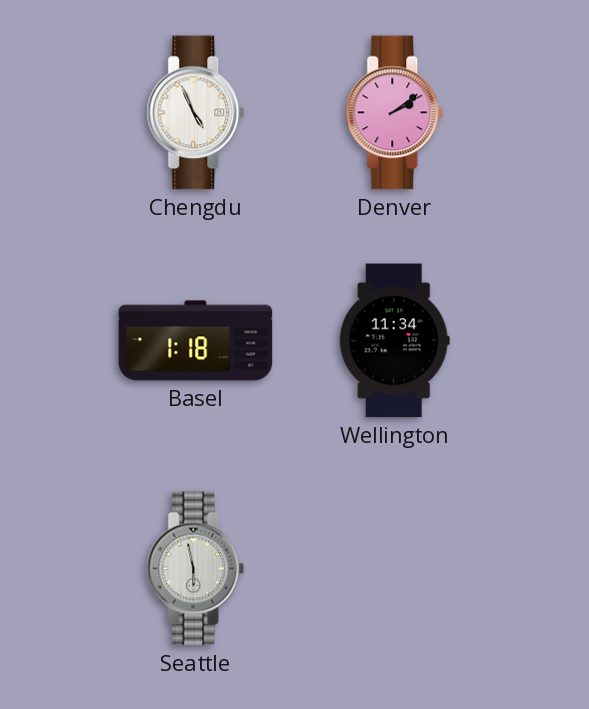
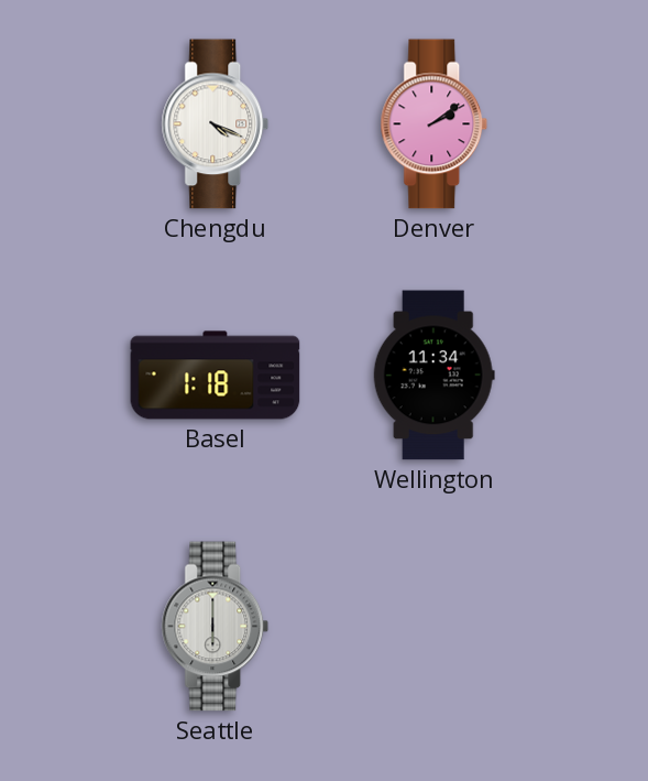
Chengdu: 4:56 -> 4:19 (216, 124)
Seattle: 5:58 -> 6:00 (216, 627)
